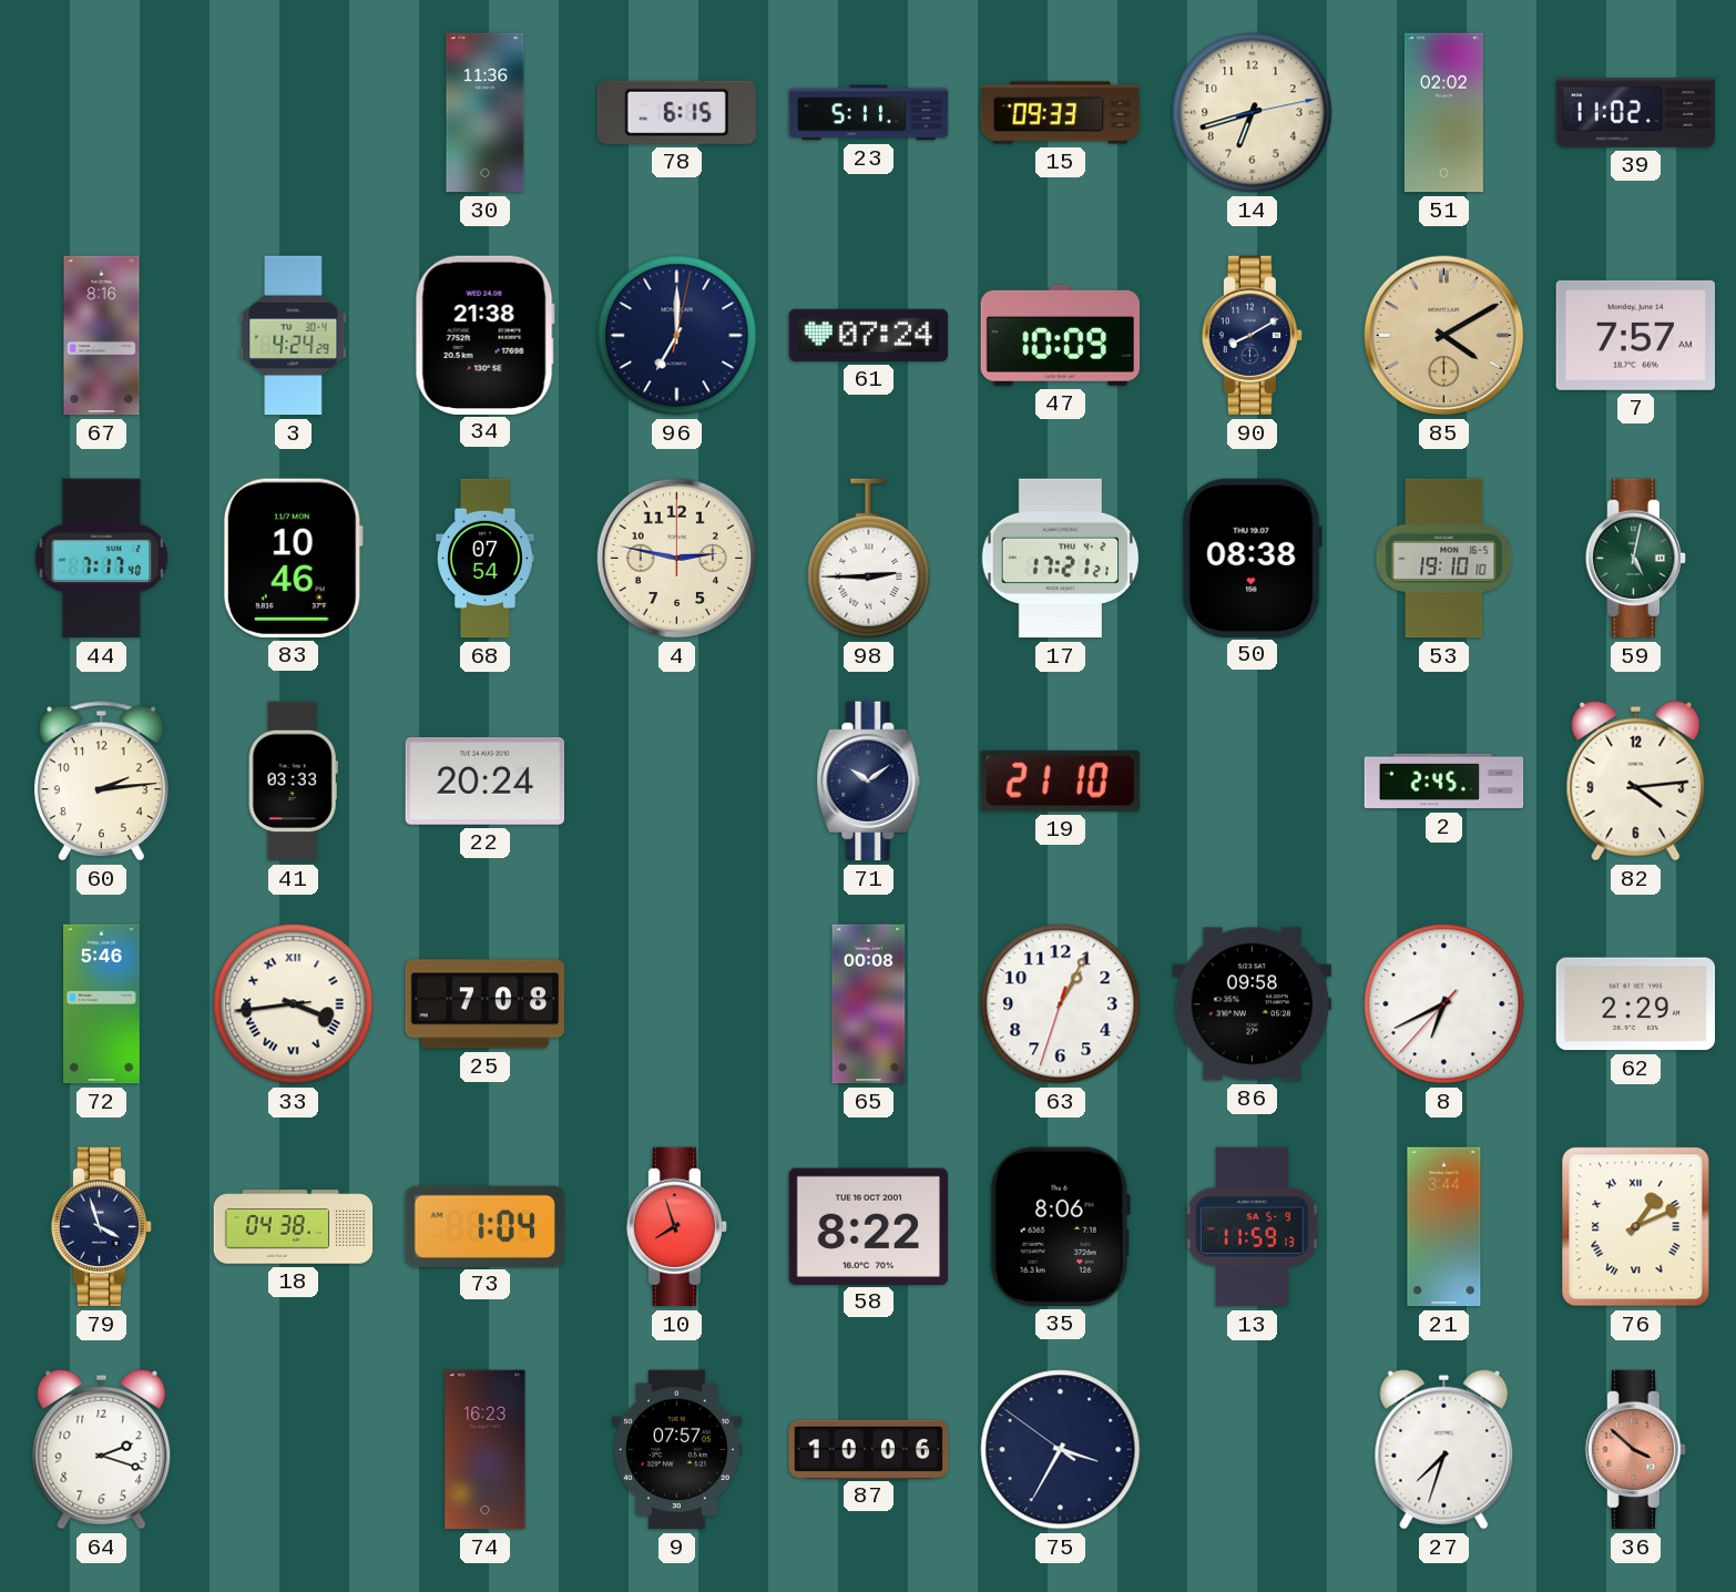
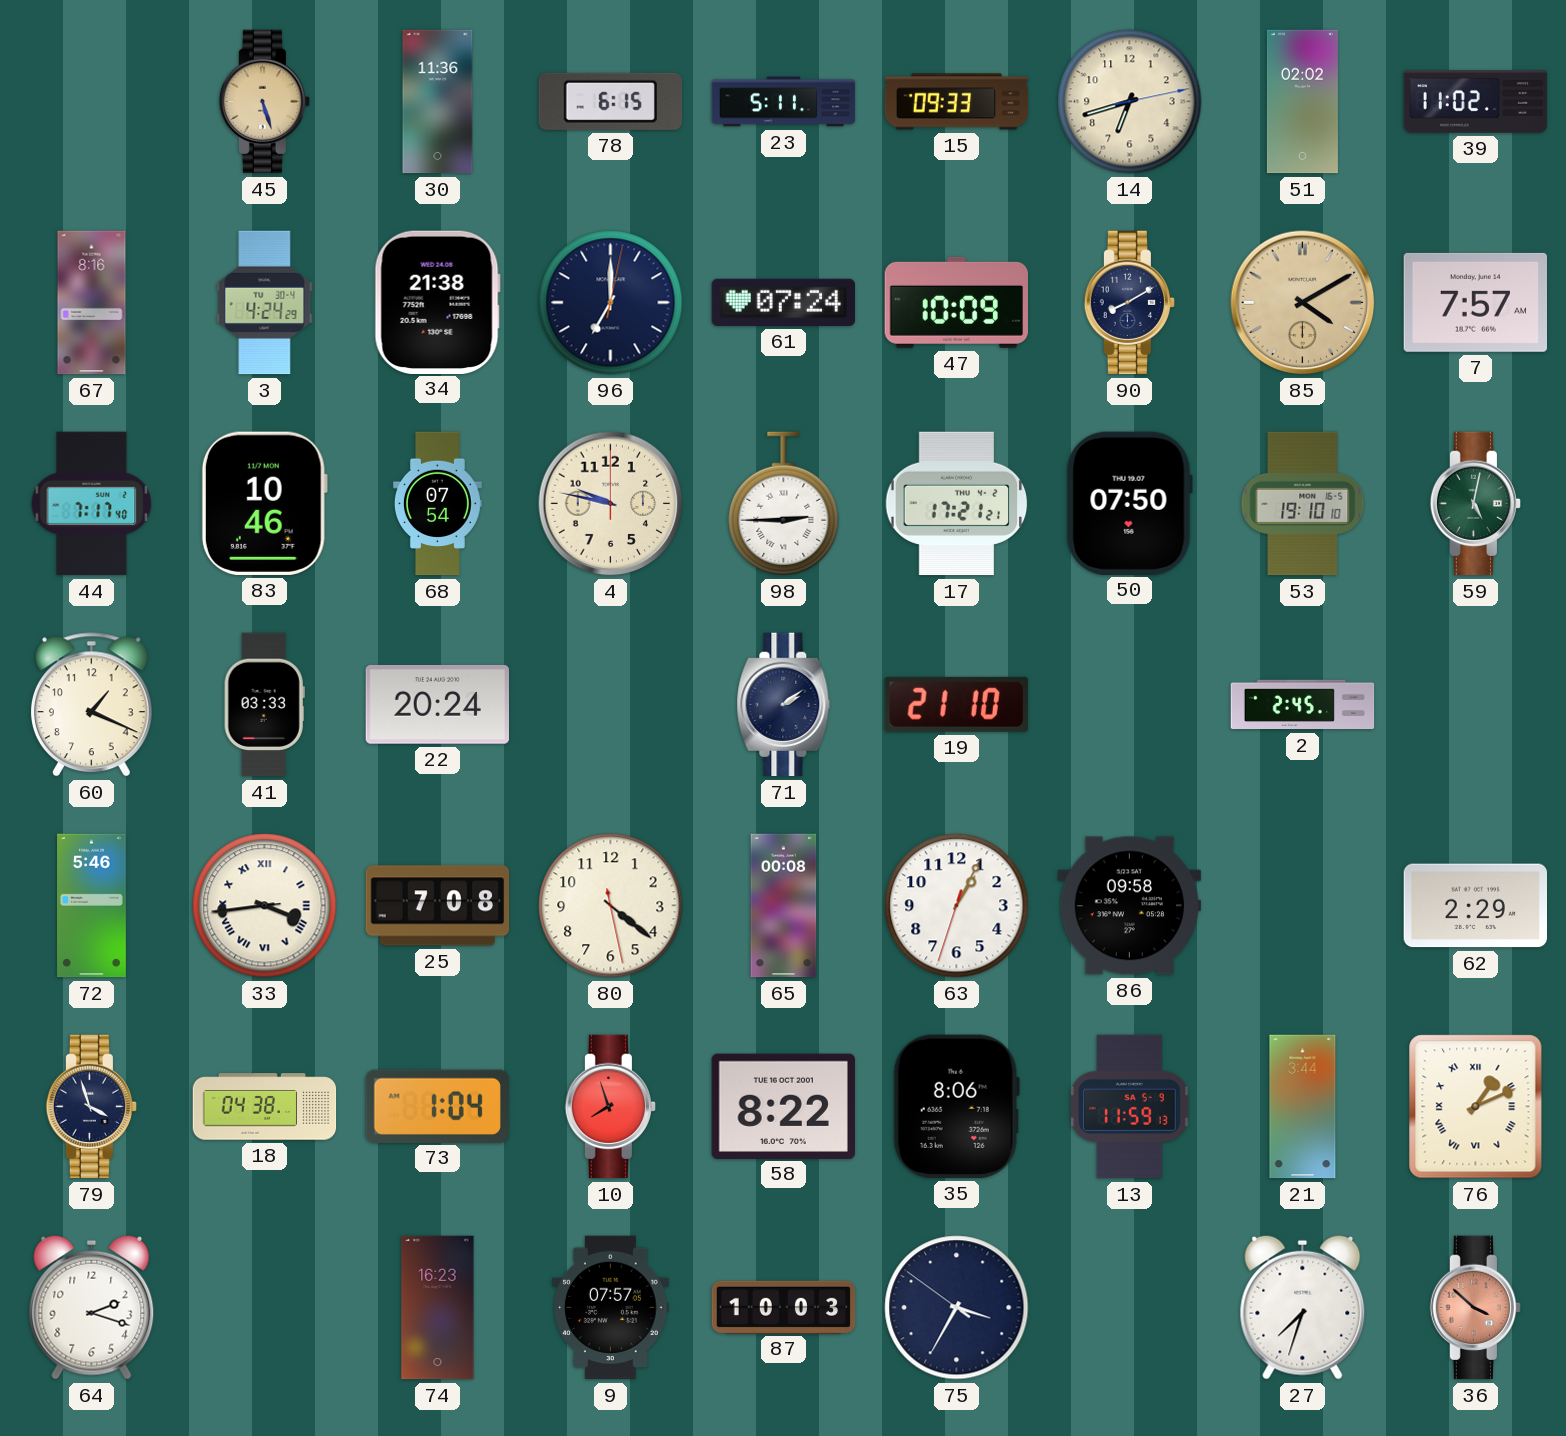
45: none -> 5:27 (265, 102)
4: 2:47 -> 9:47 (611, 504)
50: 08:38 -> 07:50 (1129, 503)
60: 2:14 -> 1:19 (91, 705)
71: 10:09 -> 2:09 (784, 705)
82: 4:14 -> none (1636, 780)
80: none -> 4:21 (611, 906)
8: 6:40 -> none (1444, 1004)
87: 10:06 -> 10:03 (784, 1307)
